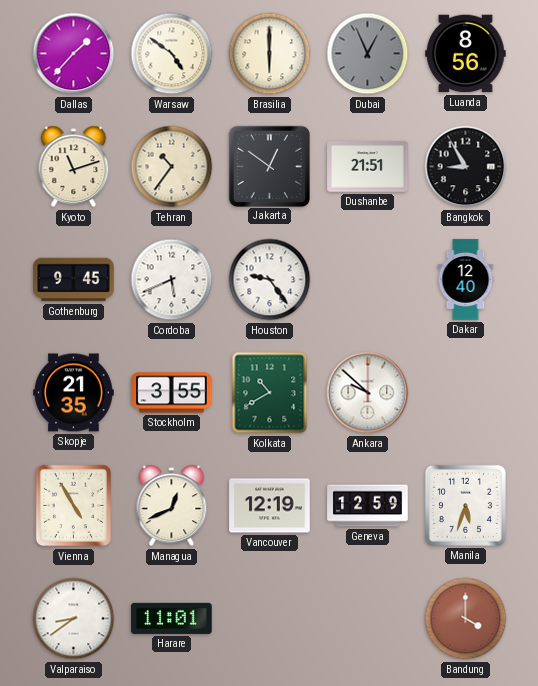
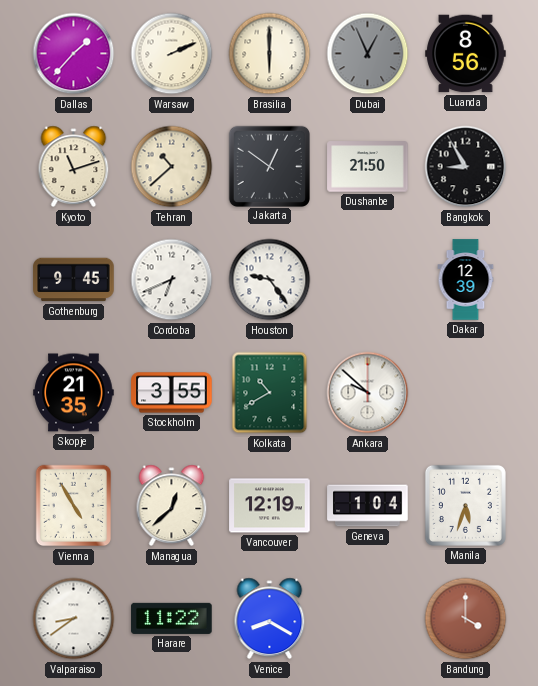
Warsaw: 4:51 -> 2:11 (172, 54)
Tehran: 10:36 -> 10:38 (172, 167)
Dushanbe: 21:51 -> 21:50 (368, 167)
Cordoba: 5:41 -> 6:41 (172, 280)
Dakar: 12:40 -> 12:39 (466, 280)
Managua: 12:41 -> 12:38 (172, 506)
Geneva: 12:59 -> 1:04 (368, 506)
Harare: 11:01 -> 11:22 (172, 618)
Venice: none -> 8:20 (270, 619)
